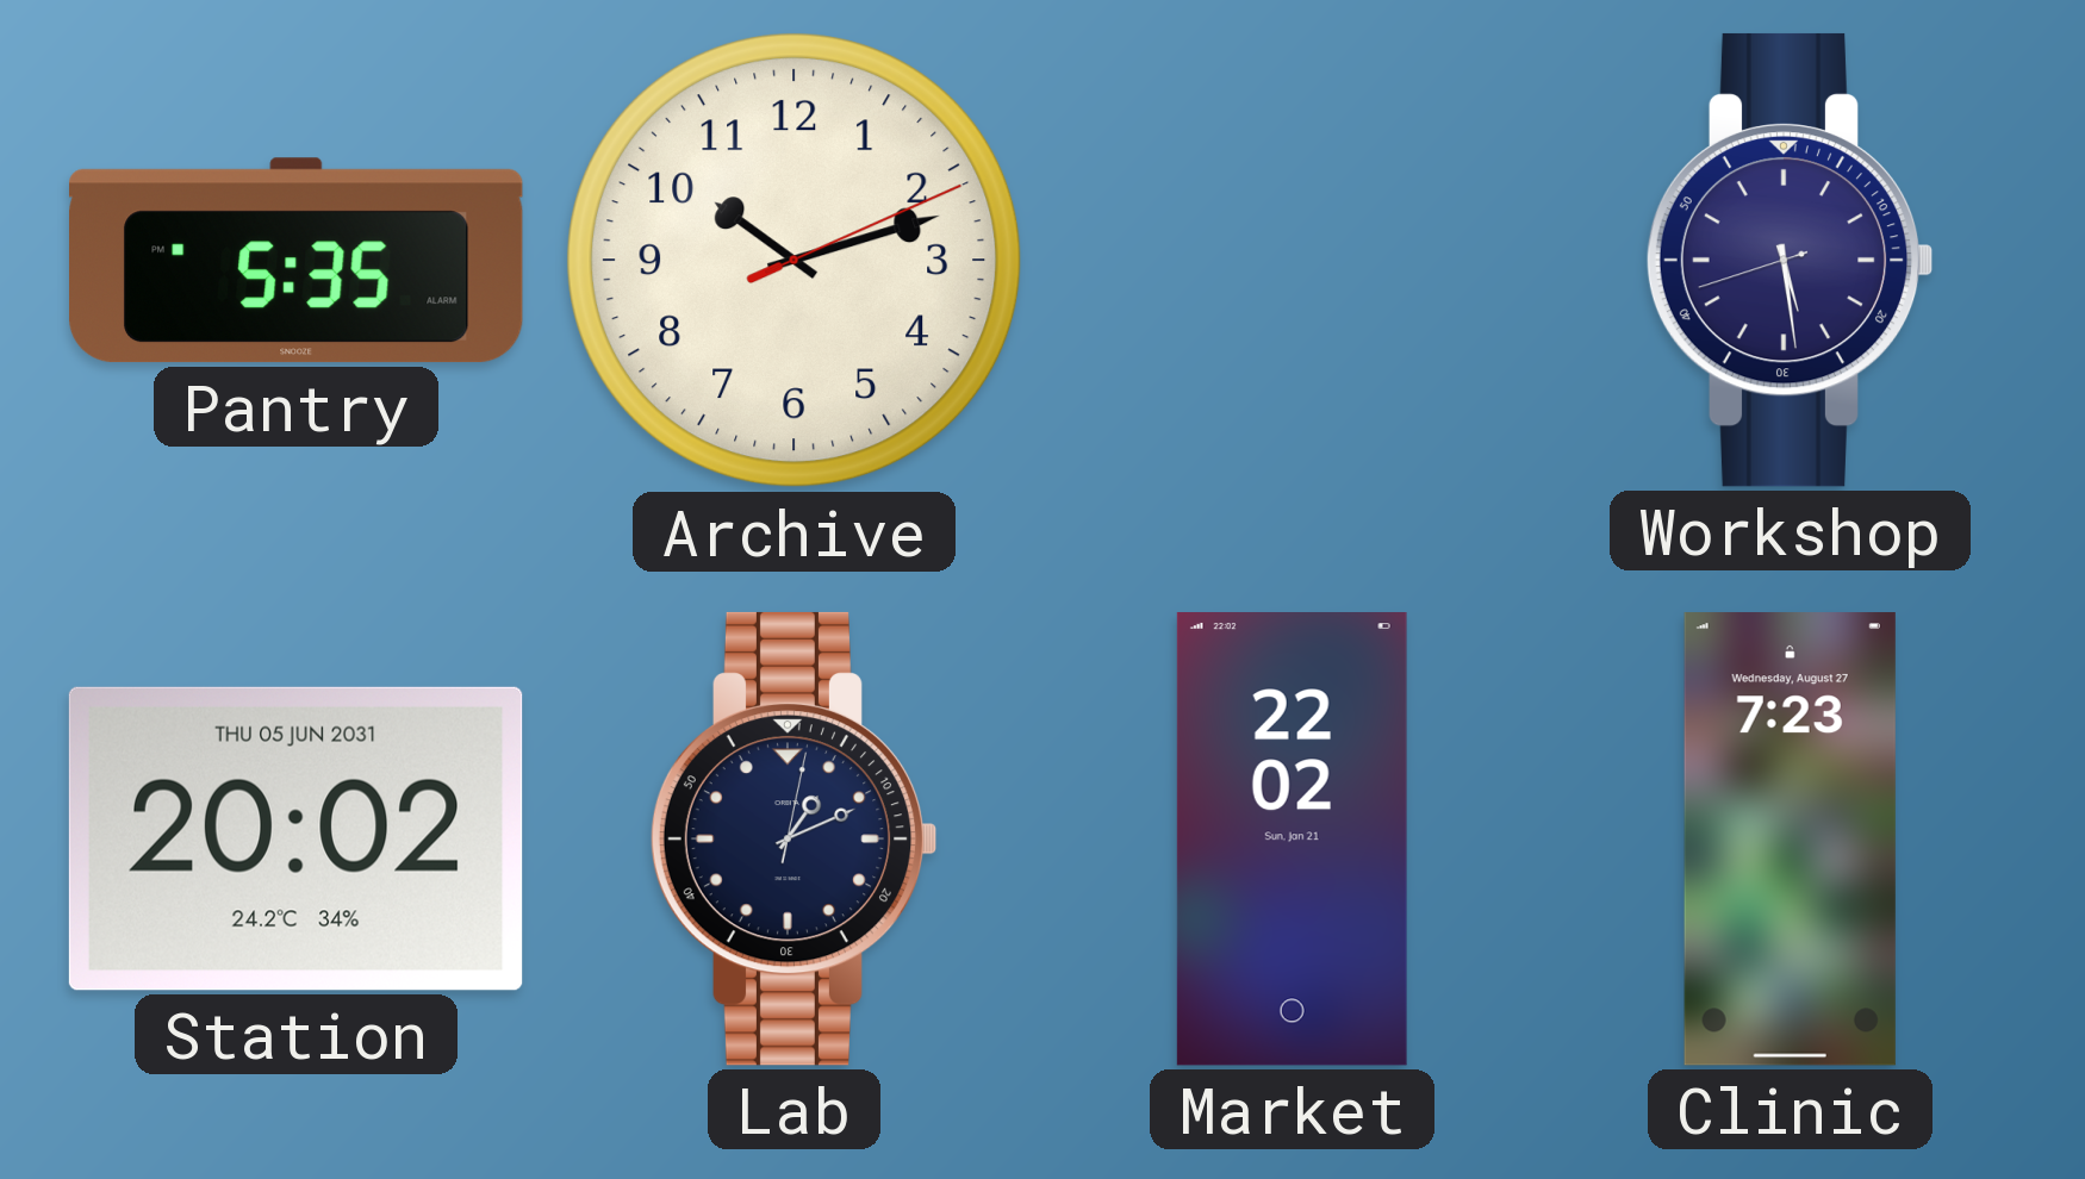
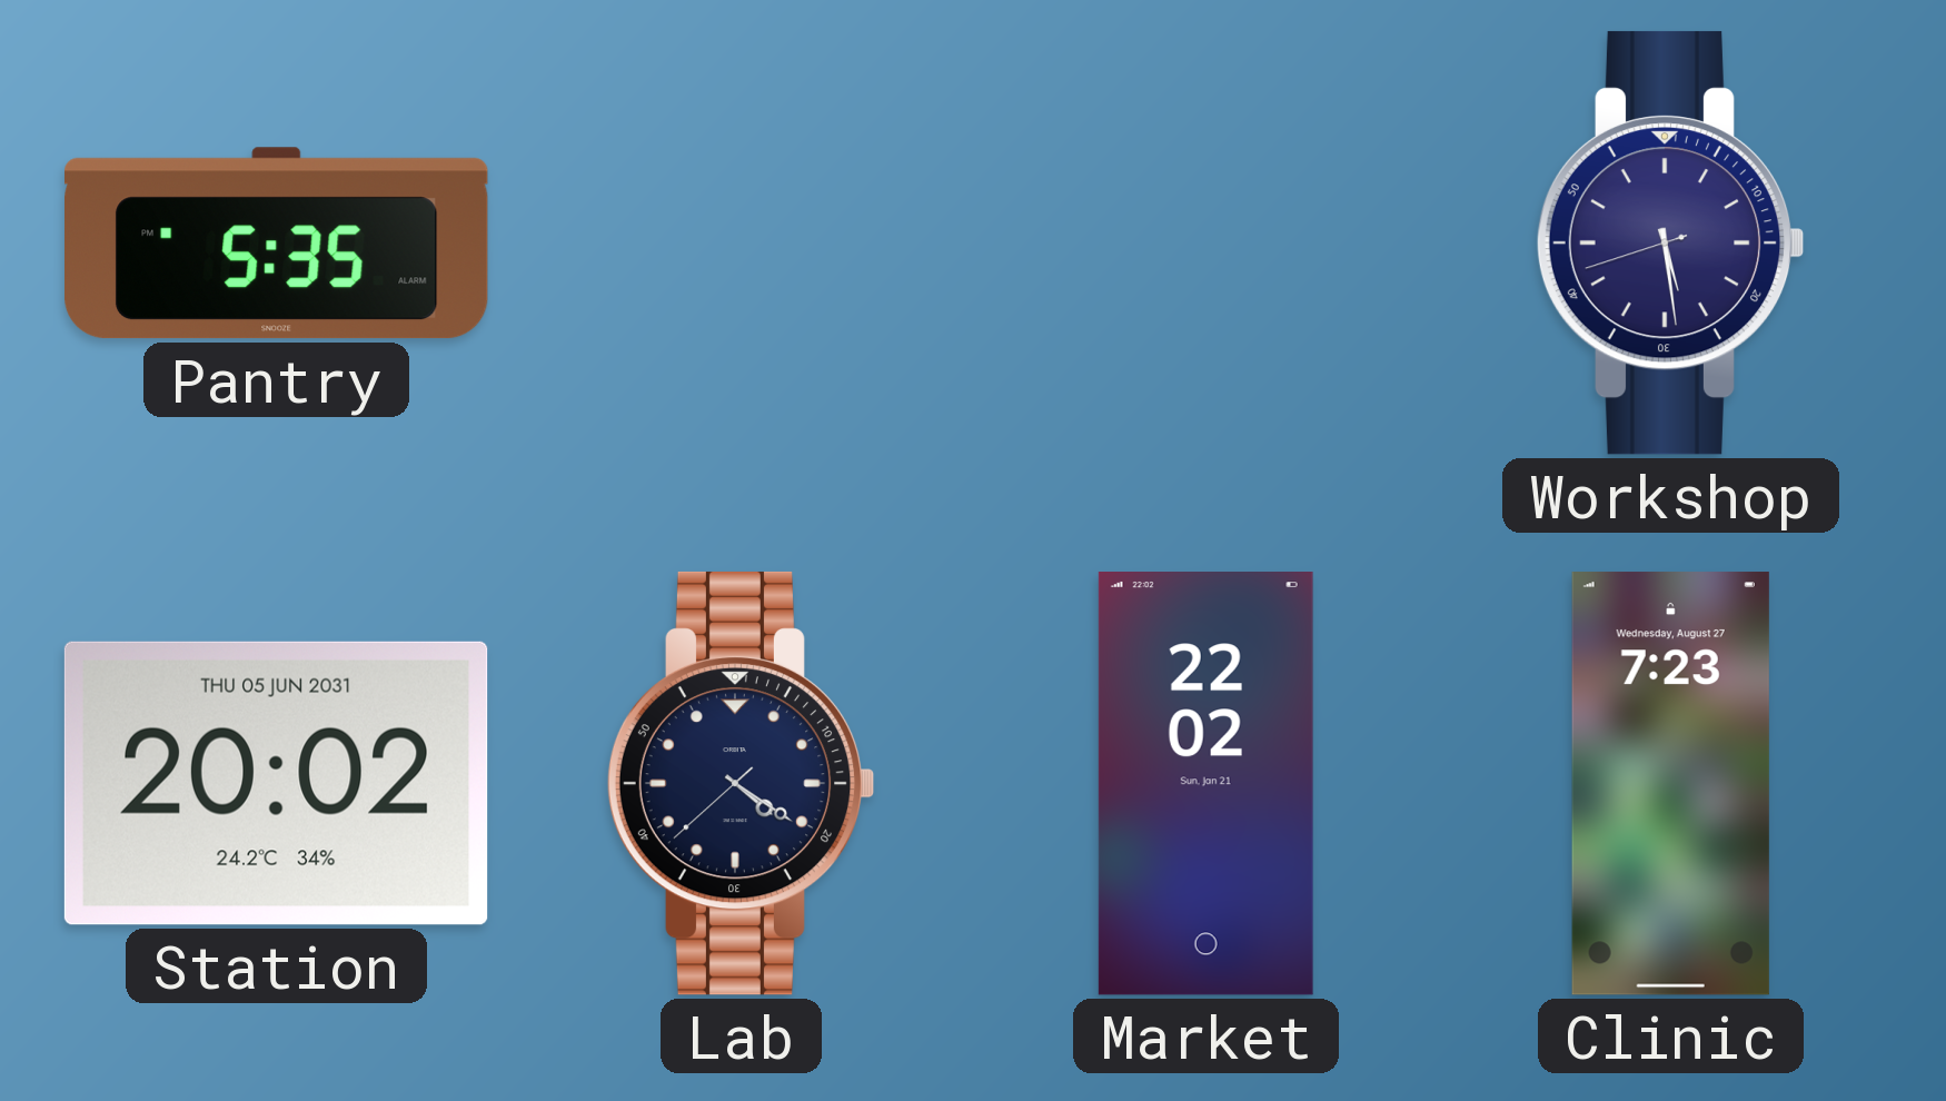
Archive: 10:12 -> none (795, 261)
Lab: 1:11 -> 4:20 (741, 783)
